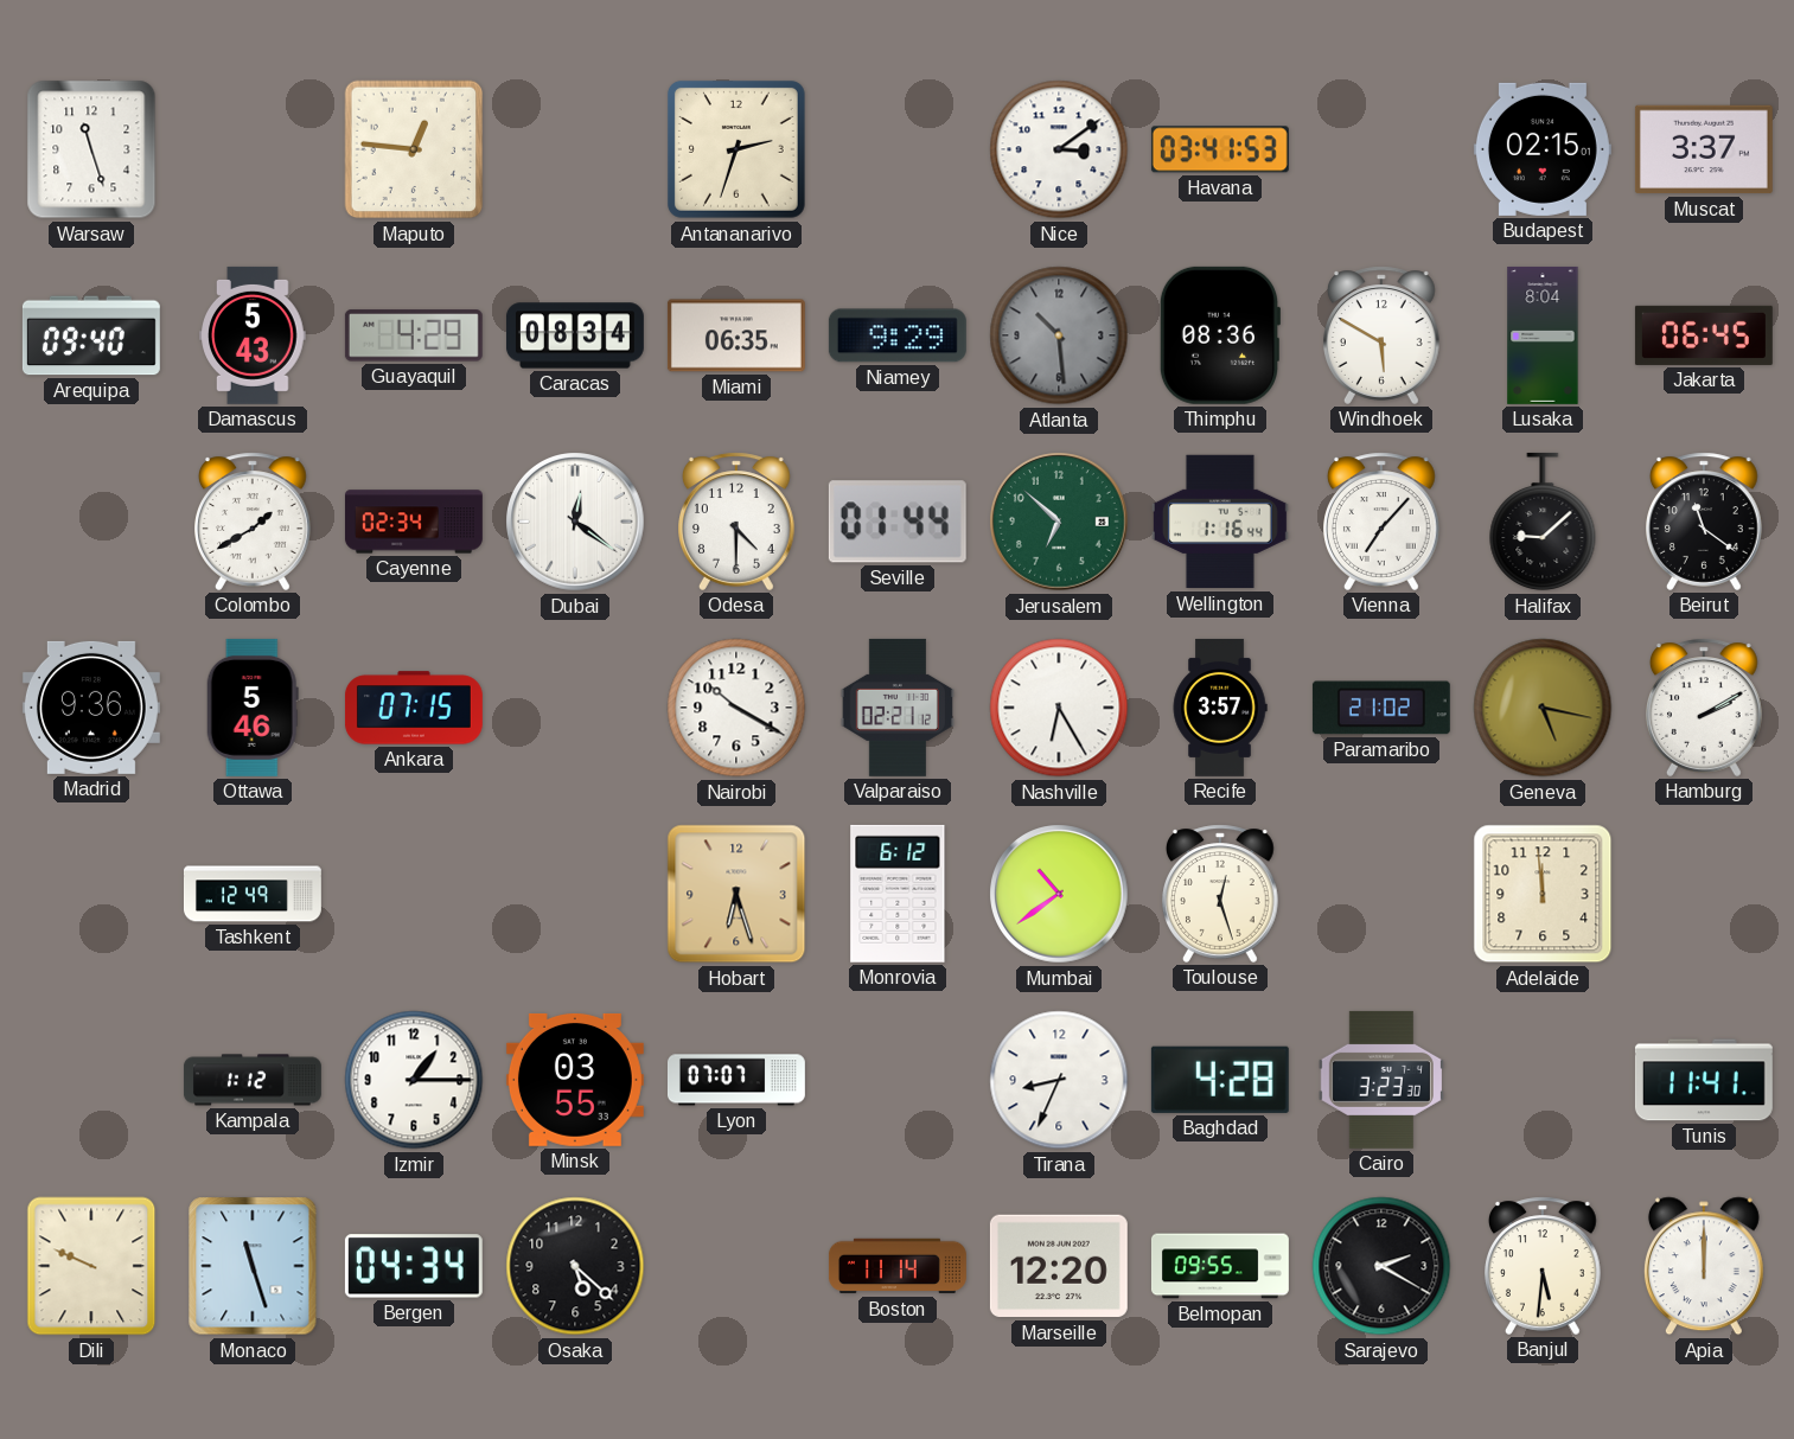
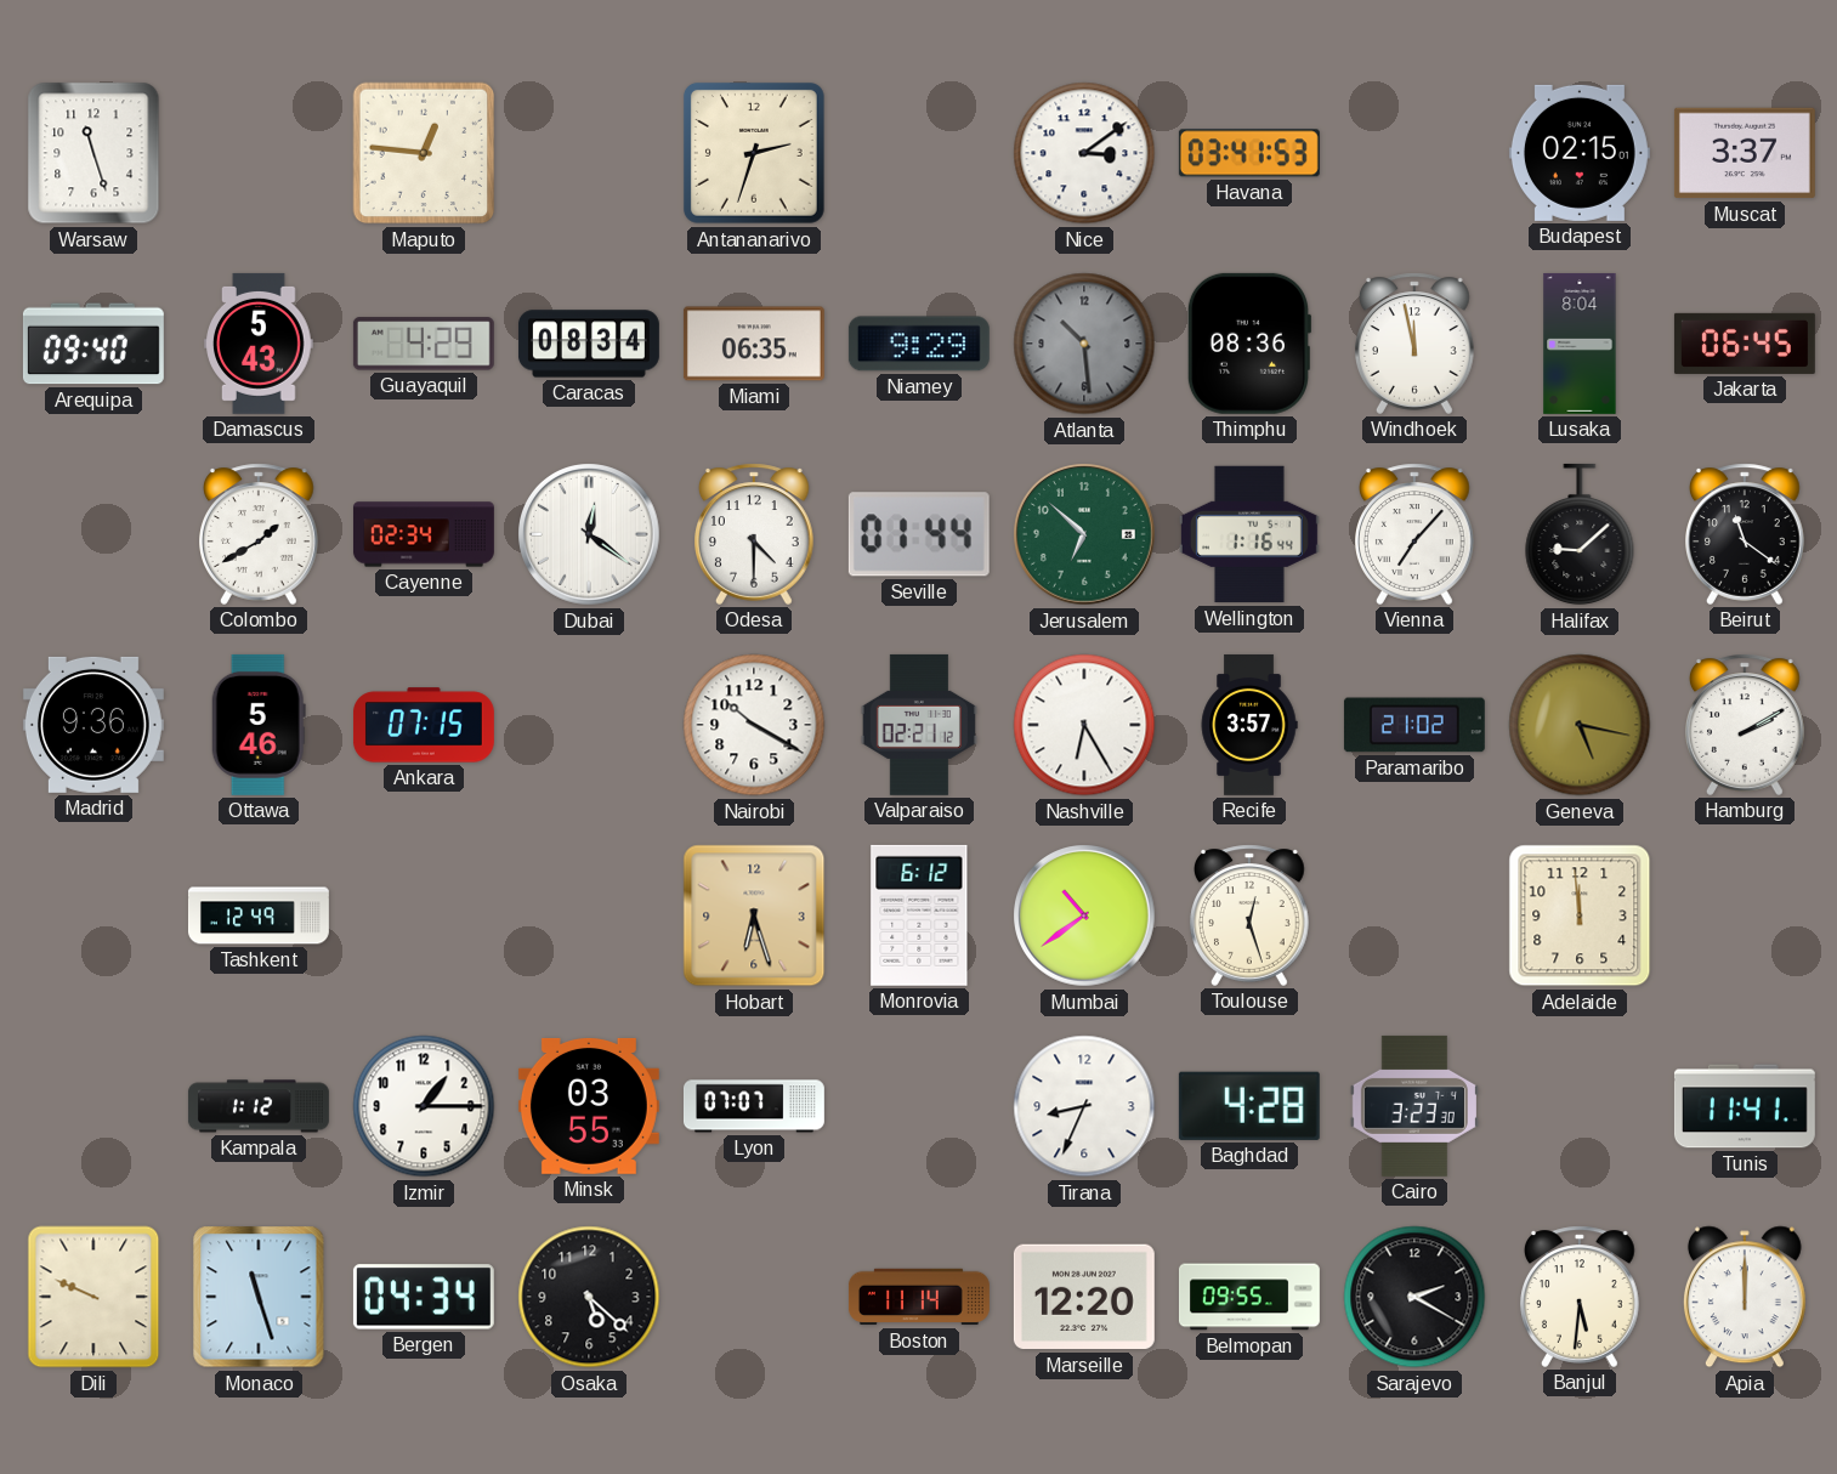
Windhoek: 5:50 -> 11:58 (1416, 344)
